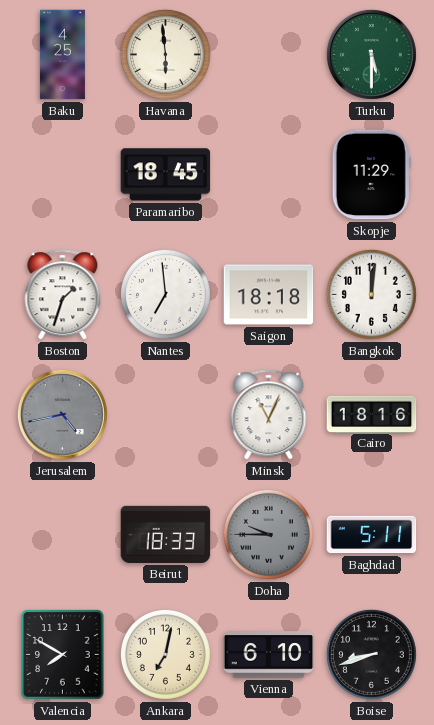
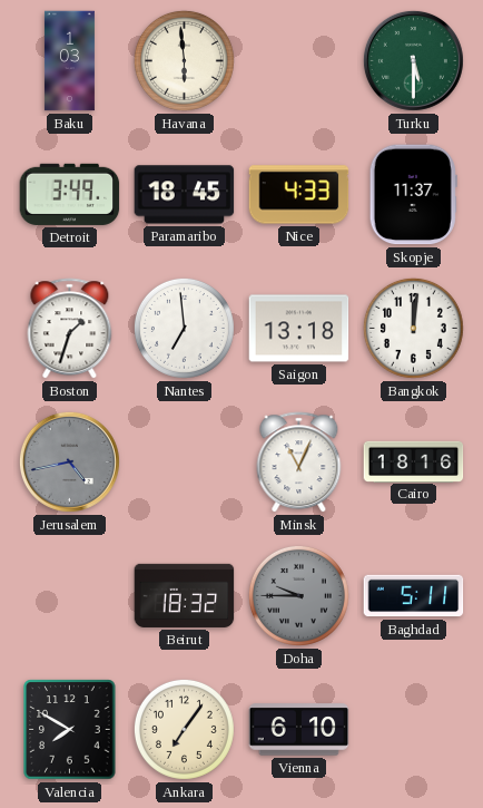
Baku: 4:25 -> 1:03 (69, 61)
Detroit: none -> 3:49 (70, 194)
Nice: none -> 4:33 (299, 195)
Skopje: 11:29 -> 11:37 (413, 195)
Saigon: 18:18 -> 13:18 (299, 329)
Beirut: 18:33 -> 18:32 (185, 595)
Ankara: 7:02 -> 7:06 (184, 729)
Boise: 8:42 -> none (371, 654)
